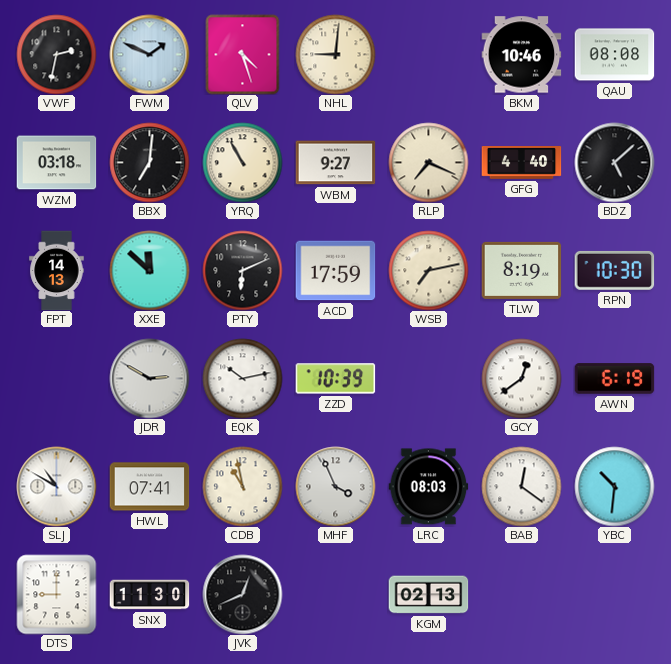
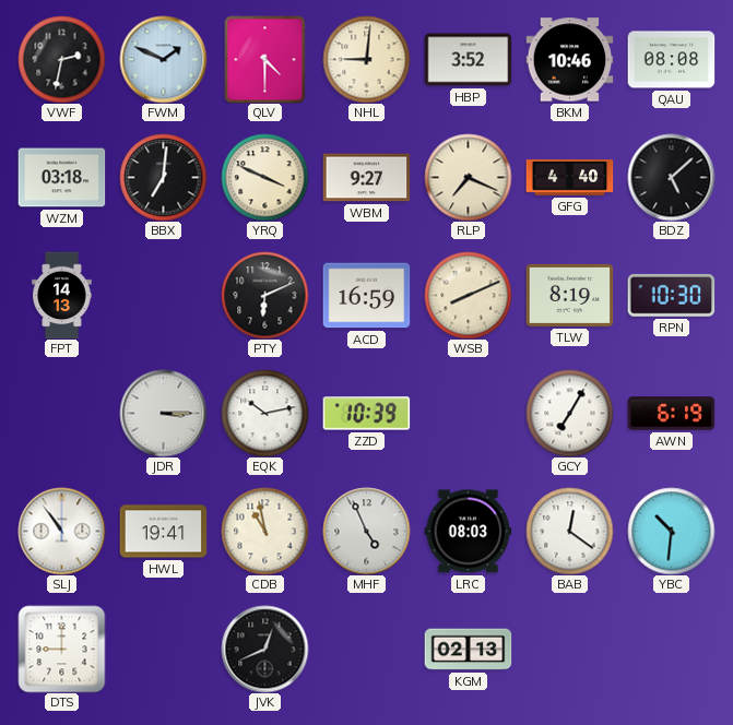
QLV: 4:27 -> 4:30 (265, 59)
HBP: none -> 3:52 (468, 60)
YRQ: 10:55 -> 3:49 (264, 177)
XXE: 11:52 -> none (149, 270)
ACD: 17:59 -> 16:59 (366, 296)
WSB: 7:13 -> 8:11 (468, 295)
JDR: 2:50 -> 3:15 (163, 413)
GCY: 12:39 -> 7:05 (569, 413)
SLJ: 10:50 -> 10:54 (61, 531)
HWL: 07:41 -> 19:41 (163, 532)
MHF: 3:56 -> 4:56 (366, 531)
SNX: 11:30 -> none (149, 595)
